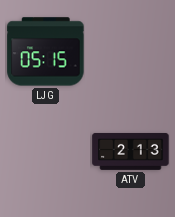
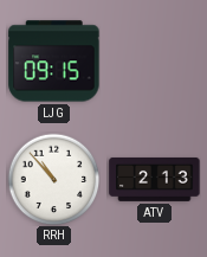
LJG: 05:15 -> 09:15 (54, 62)
RRH: none -> 10:53 (53, 179)
